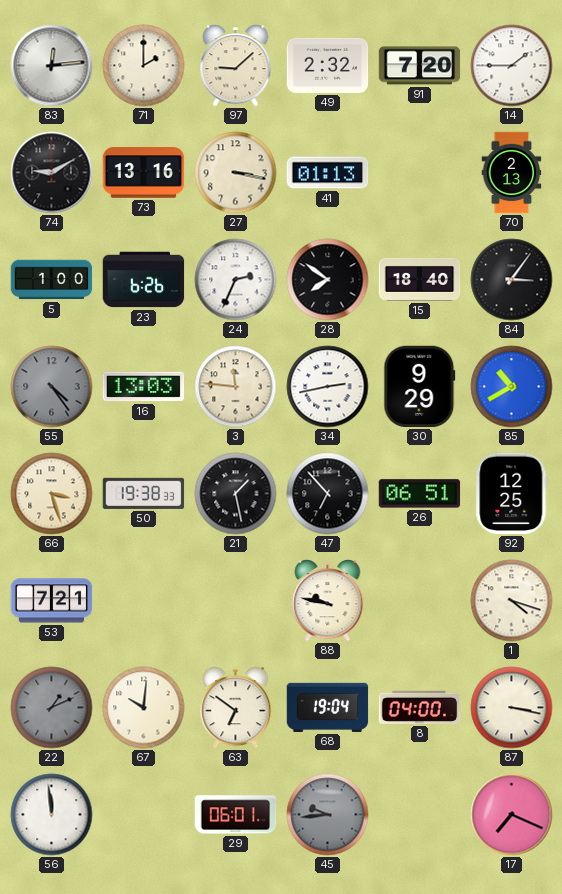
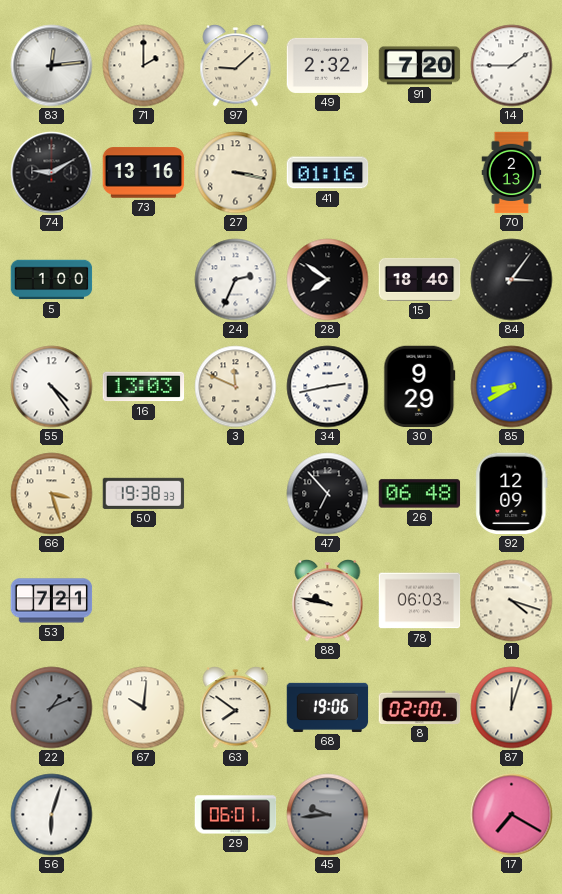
41: 01:13 -> 01:16 (328, 173)
23: 6:26 -> none (144, 280)
55 dial: grey -> white (52, 387)
3: 11:46 -> 11:49 (236, 387)
85: 10:40 -> 8:40 (512, 387)
21: 1:28 -> none (236, 494)
26: 06:51 -> 06:48 (420, 494)
92: 12:25 -> 12:09 (512, 494)
78: none -> 06:03 (420, 601)
63: 6:51 -> 7:51 (236, 708)
68: 19:04 -> 19:06 (328, 707)
8: 04:00 -> 02:00 (420, 707)
87: 3:17 -> 12:03 (512, 708)
56: 11:59 -> 6:03 (52, 815)
17: 7:19 -> 7:20 (512, 815)
